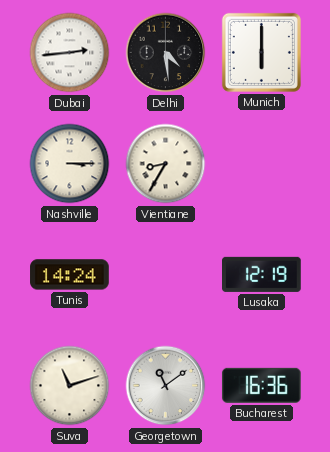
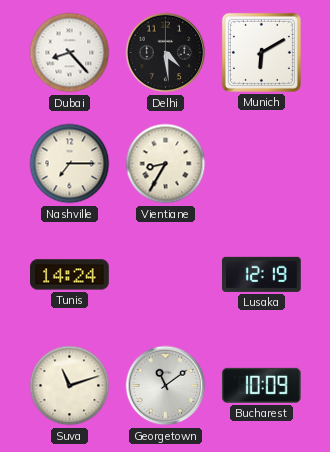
Dubai: 2:44 -> 8:23 (70, 53)
Munich: 6:00 -> 6:10 (261, 52)
Nashville: 3:15 -> 7:15 (70, 164)
Bucharest: 16:36 -> 10:09 (261, 385)
